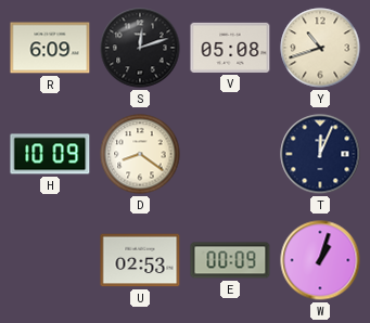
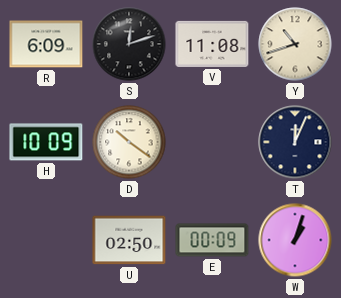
V: 05:08 -> 11:08 (212, 44)
D: 8:21 -> 10:21 (129, 142)
U: 02:53 -> 02:50 (129, 240)
